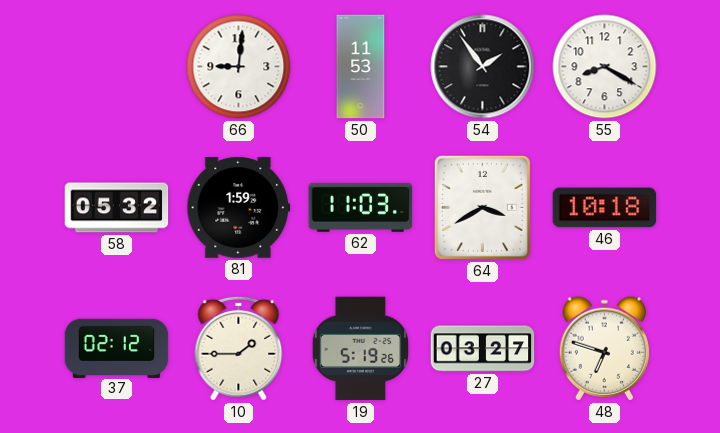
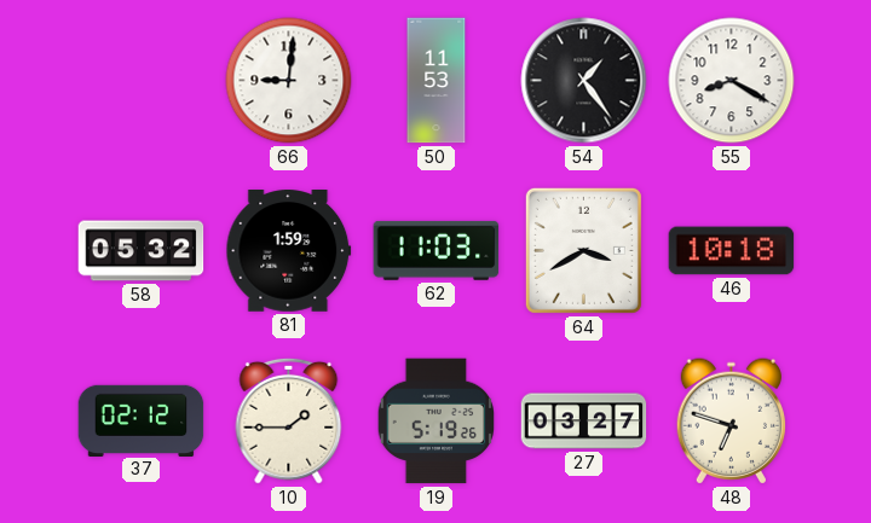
54: 1:54 -> 1:24 (584, 81)
